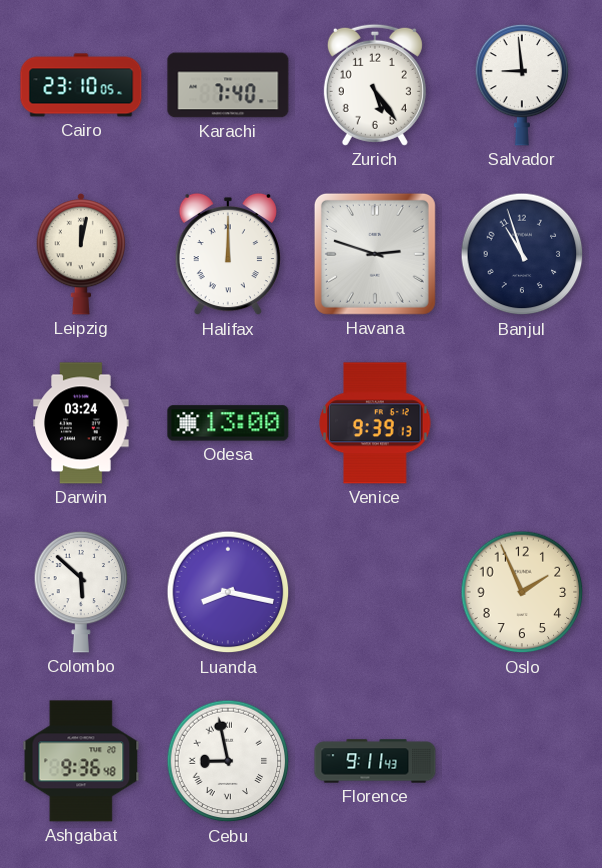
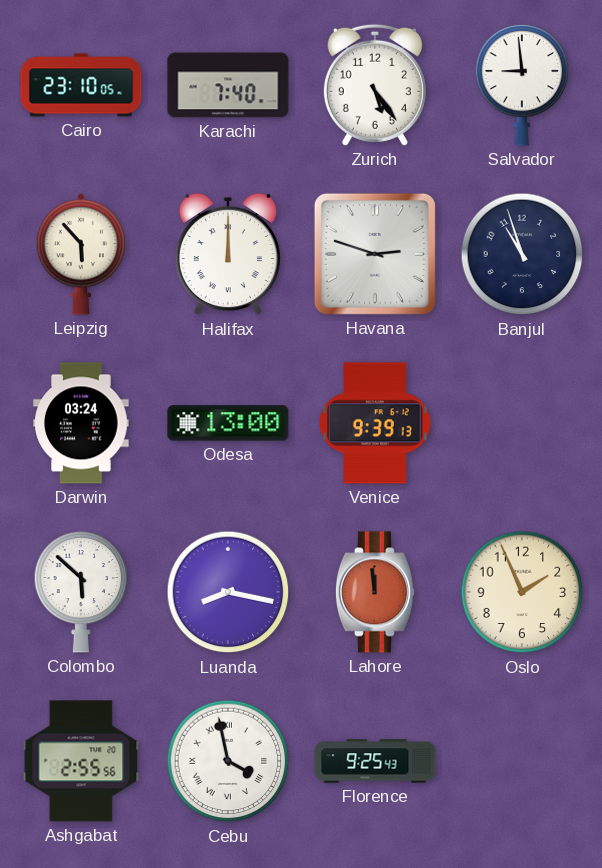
Leipzig: 12:02 -> 5:53 (81, 254)
Lahore: none -> 11:59 (375, 592)
Ashgabat: 9:36 -> 2:55 (81, 761)
Cebu: 8:58 -> 3:58 (228, 761)
Florence: 9:11 -> 9:25 (375, 761)
